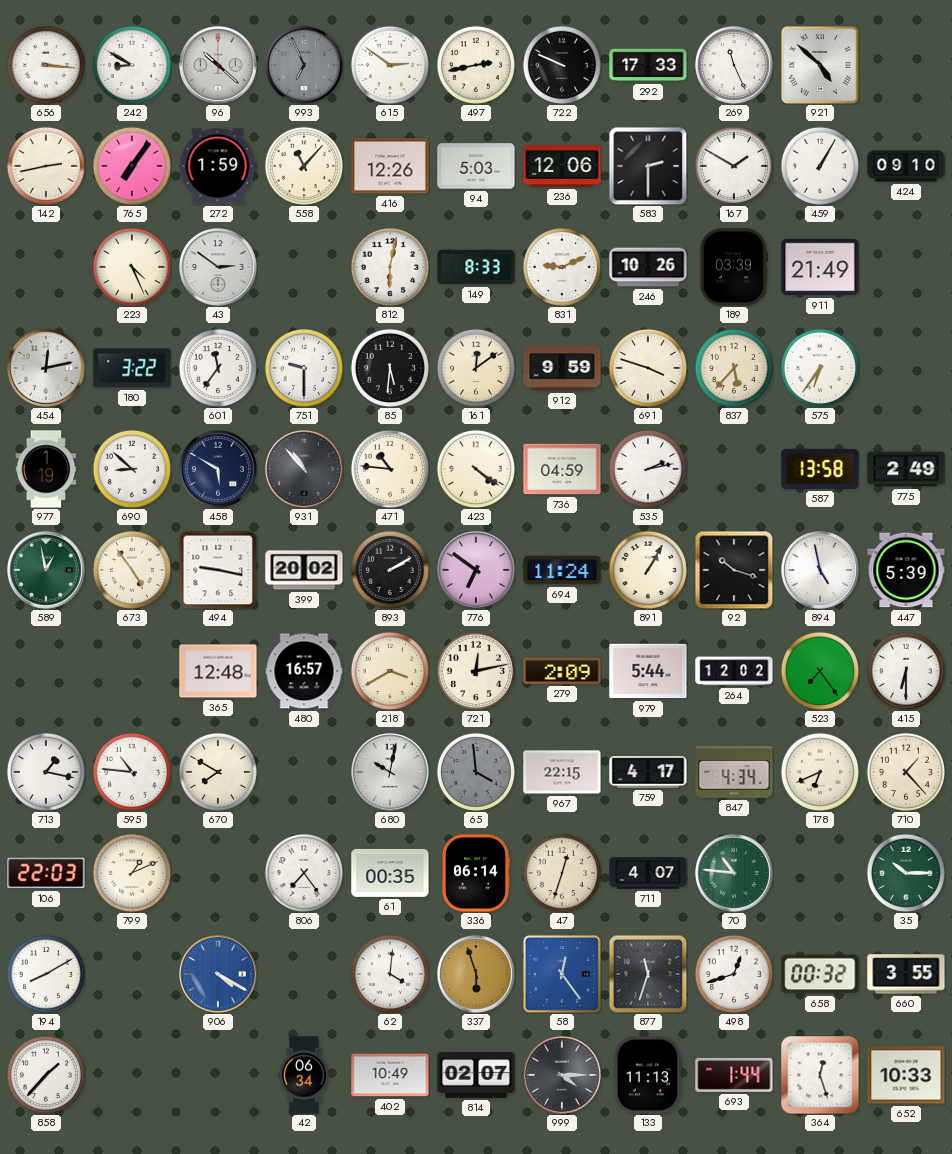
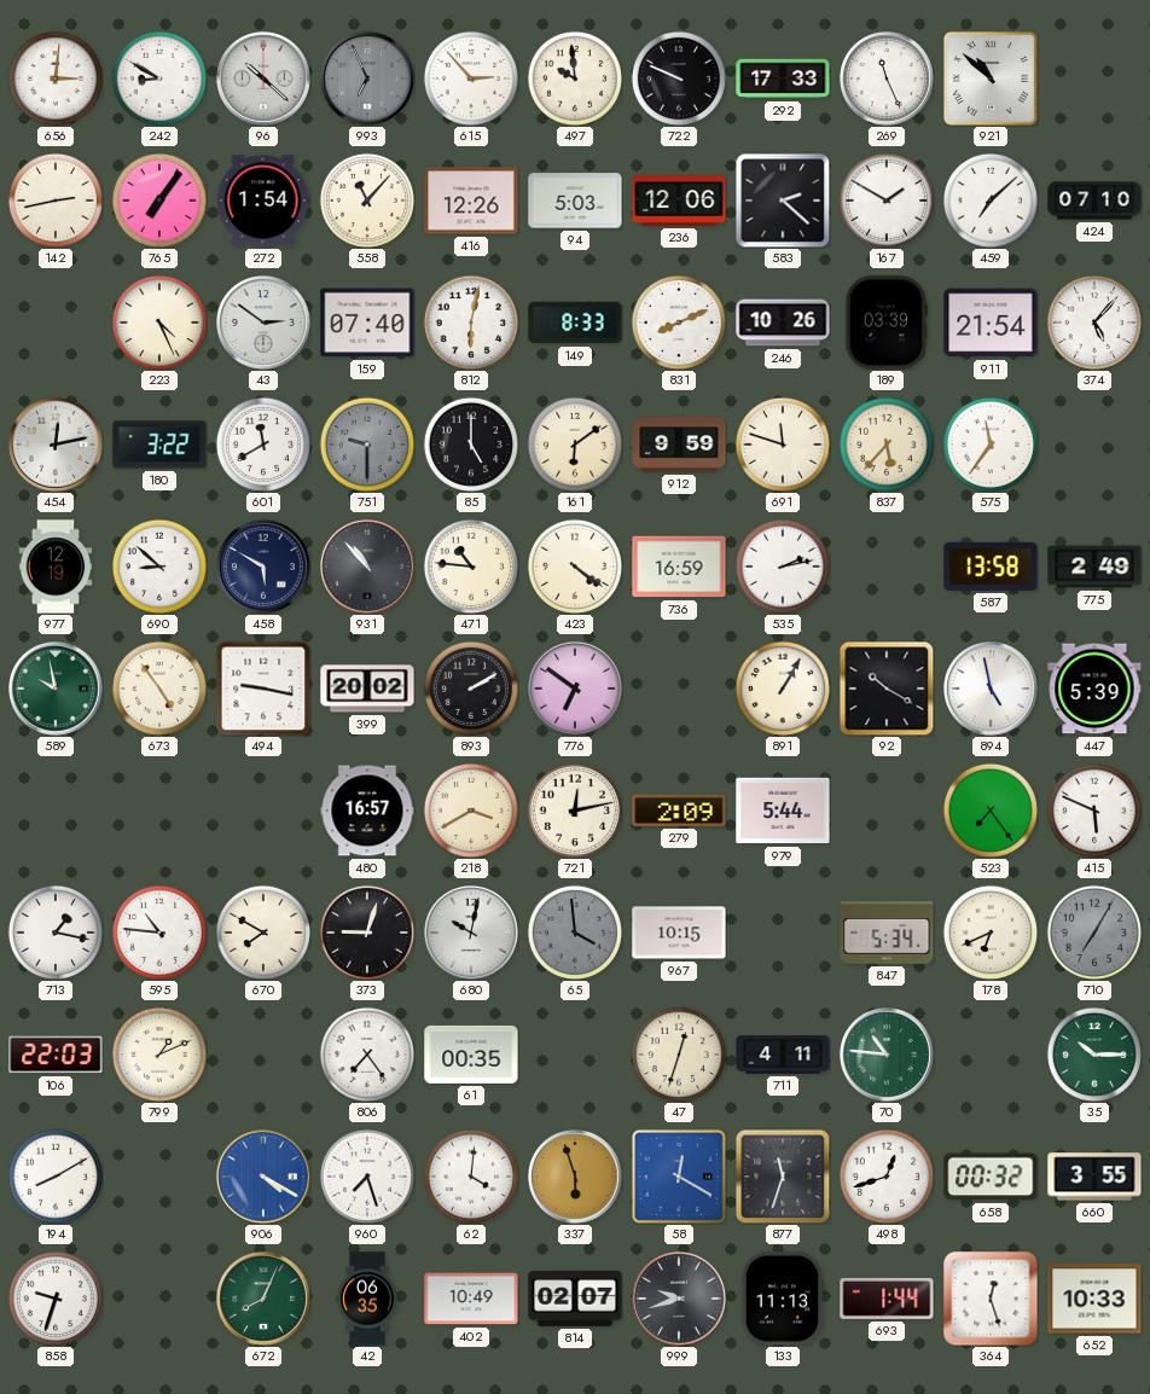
656: 3:16 -> 3:01 (56, 79)
615: 2:51 -> 2:53 (471, 79)
497: 2:43 -> 9:59 (575, 79)
921: 4:52 -> 10:52 (991, 79)
272: 1:59 -> 1:54 (263, 201)
583: 2:30 -> 2:22 (783, 201)
459: 1:05 -> 7:08 (991, 201)
424: 09:10 -> 07:10 (1094, 201)
159: none -> 07:40 (367, 323)
831: 9:11 -> 8:11 (679, 323)
911: 21:49 -> 21:54 (991, 323)
374: none -> 5:07 (1094, 323)
601: 11:36 -> 11:40 (263, 445)
751 dial: white -> grey (367, 445)
85: 5:31 -> 5:00 (471, 445)
161: 12:09 -> 6:09 (575, 445)
691: 3:48 -> 11:48 (783, 445)
575: 6:36 -> 11:36 (991, 445)
977: 1:19 -> 12:19 (56, 567)
736: 04:59 -> 16:59 (679, 567)
589: 12:58 -> 9:58 (57, 690)
694: 11:24 -> none (562, 570)
92: 10:18 -> 10:20 (887, 689)
365: 12:48 -> none (218, 671)
264: 12:02 -> none (734, 671)
415: 6:30 -> 5:49 (1094, 811)
373: none -> 9:03 (367, 933)
967: 22:15 -> 10:15 (679, 933)
759: 4:17 -> none (648, 772)
847: 4:34 -> 5:34 (887, 933)
710: 1:23 -> 7:05 (1094, 933)
710 dial: cream -> grey (1094, 933)
336: 06:14 -> none (475, 873)
711: 4:07 -> 4:11 (783, 1055)
960: none -> 7:27 (367, 1177)
58: 12:24 -> 12:20 (679, 1177)
858: 1:37 -> 9:33 (56, 1299)
672: none -> 8:04 (265, 1300)
42: 06:34 -> 06:35 (367, 1299)
999: 4:15 -> 9:42 (680, 1300)
